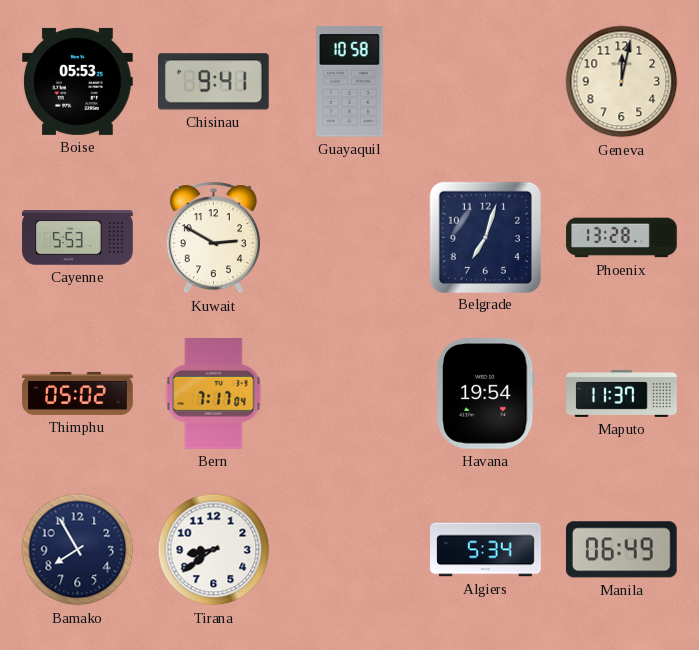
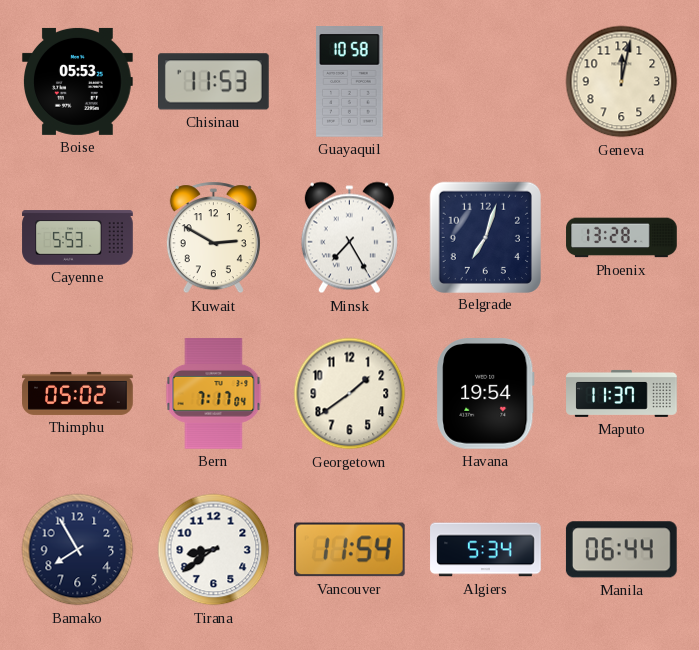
Chisinau: 9:41 -> 11:53 (214, 82)
Minsk: none -> 7:25 (349, 238)
Georgetown: none -> 1:39 (350, 394)
Vancouver: none -> 11:54 (349, 550)
Manila: 06:49 -> 06:44 (621, 550)
